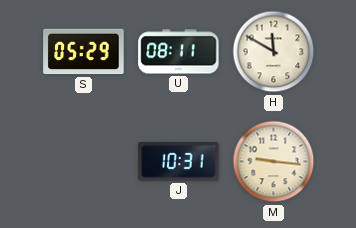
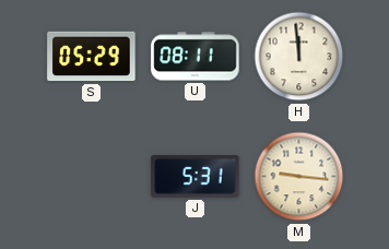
H: 11:50 -> 11:59 (299, 57)
J: 10:31 -> 5:31 (196, 177)
